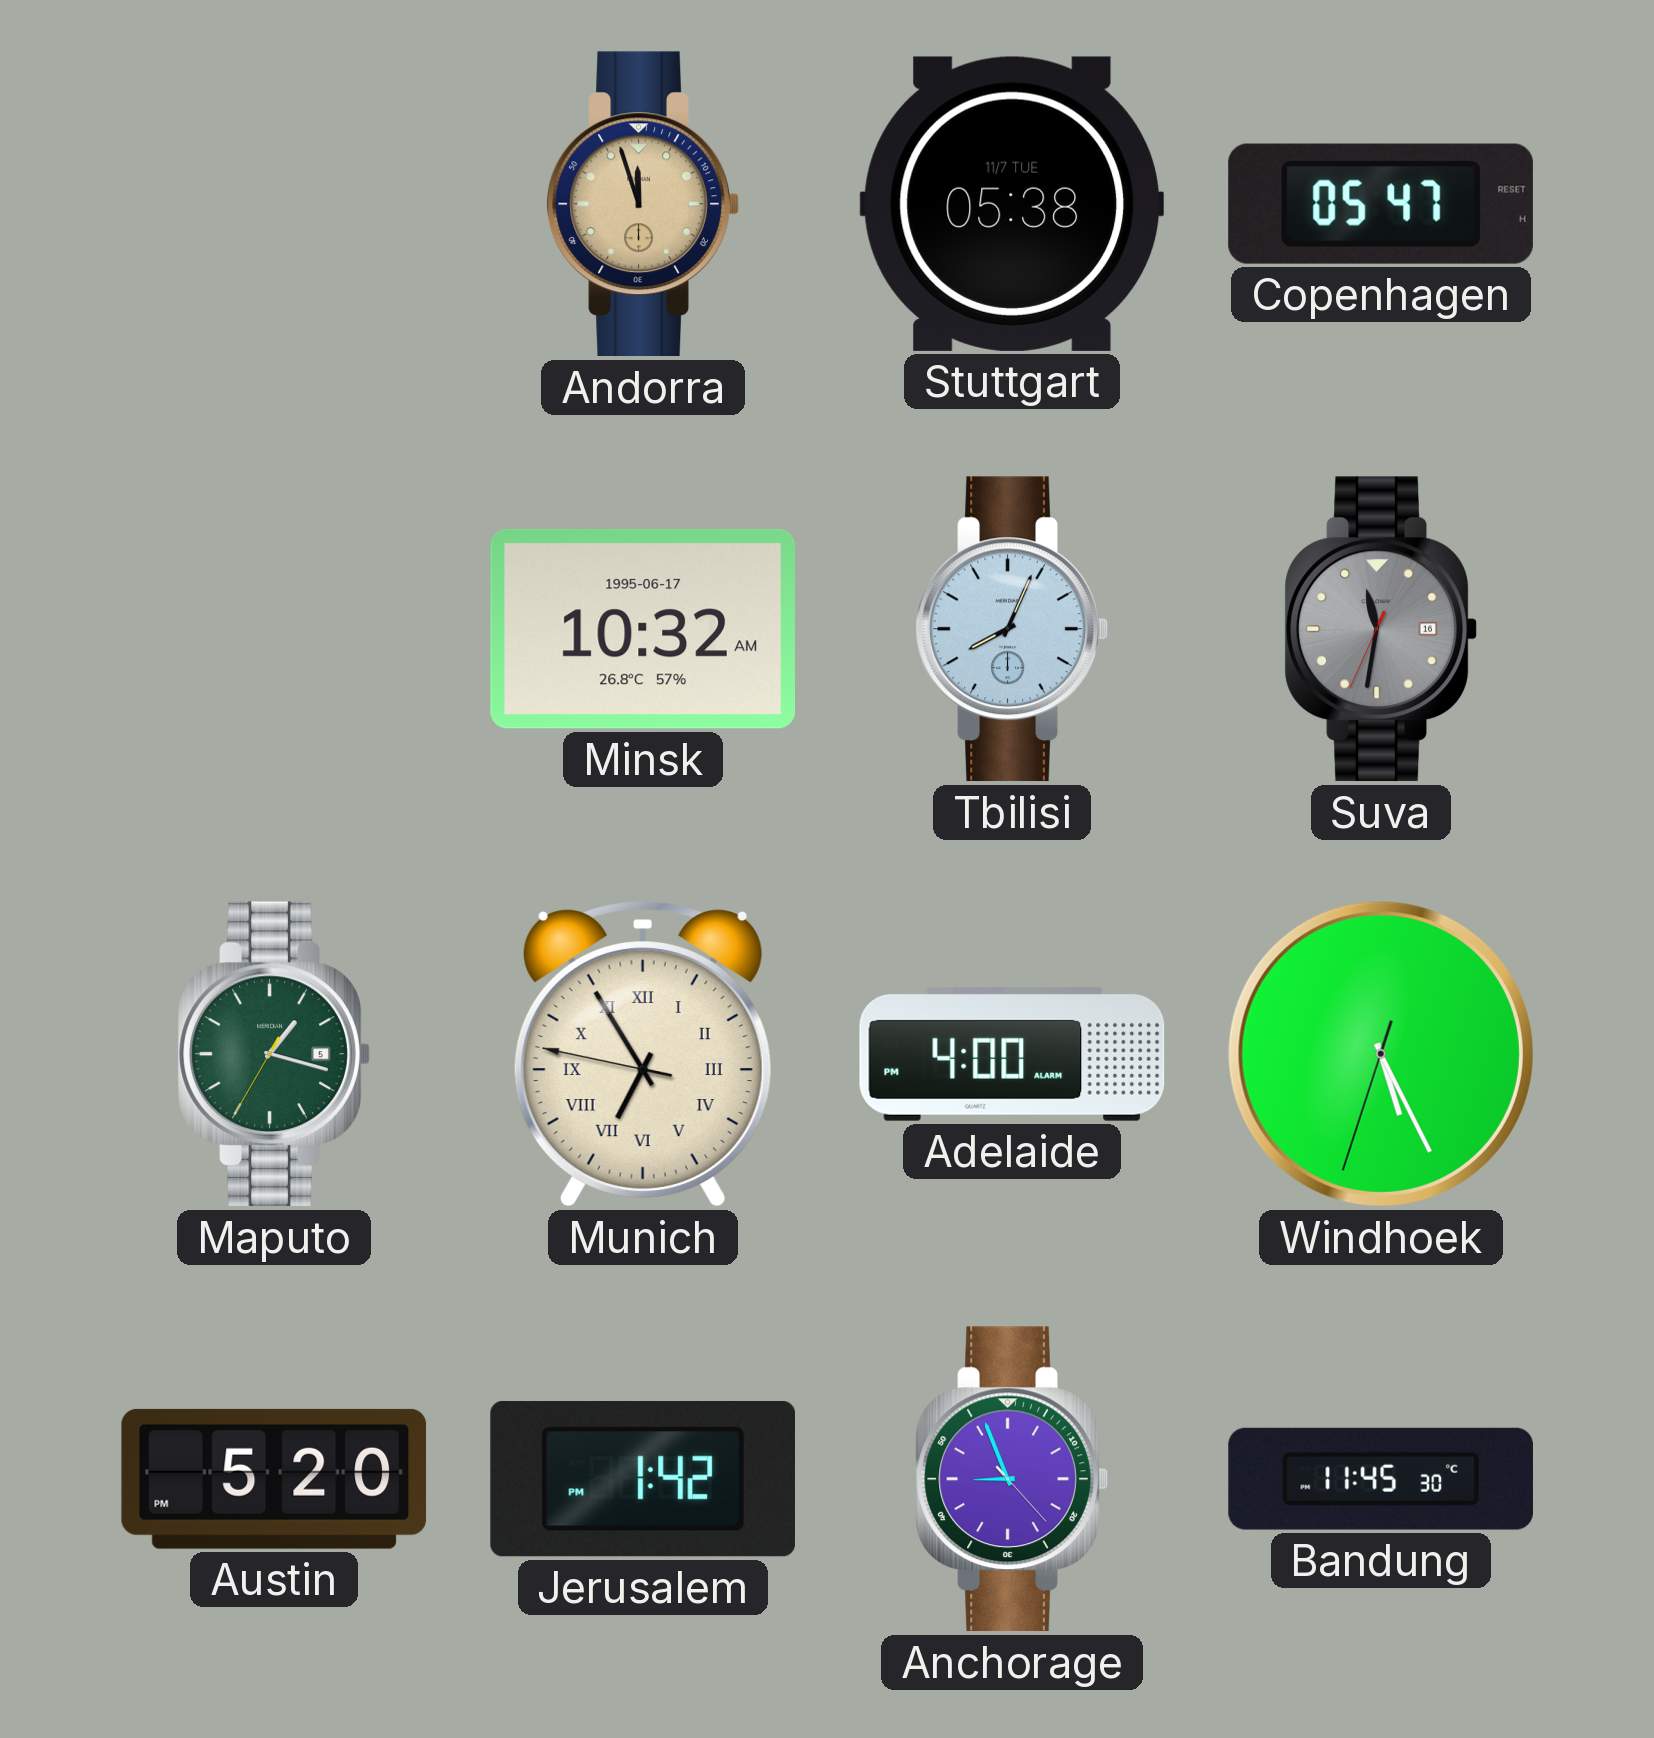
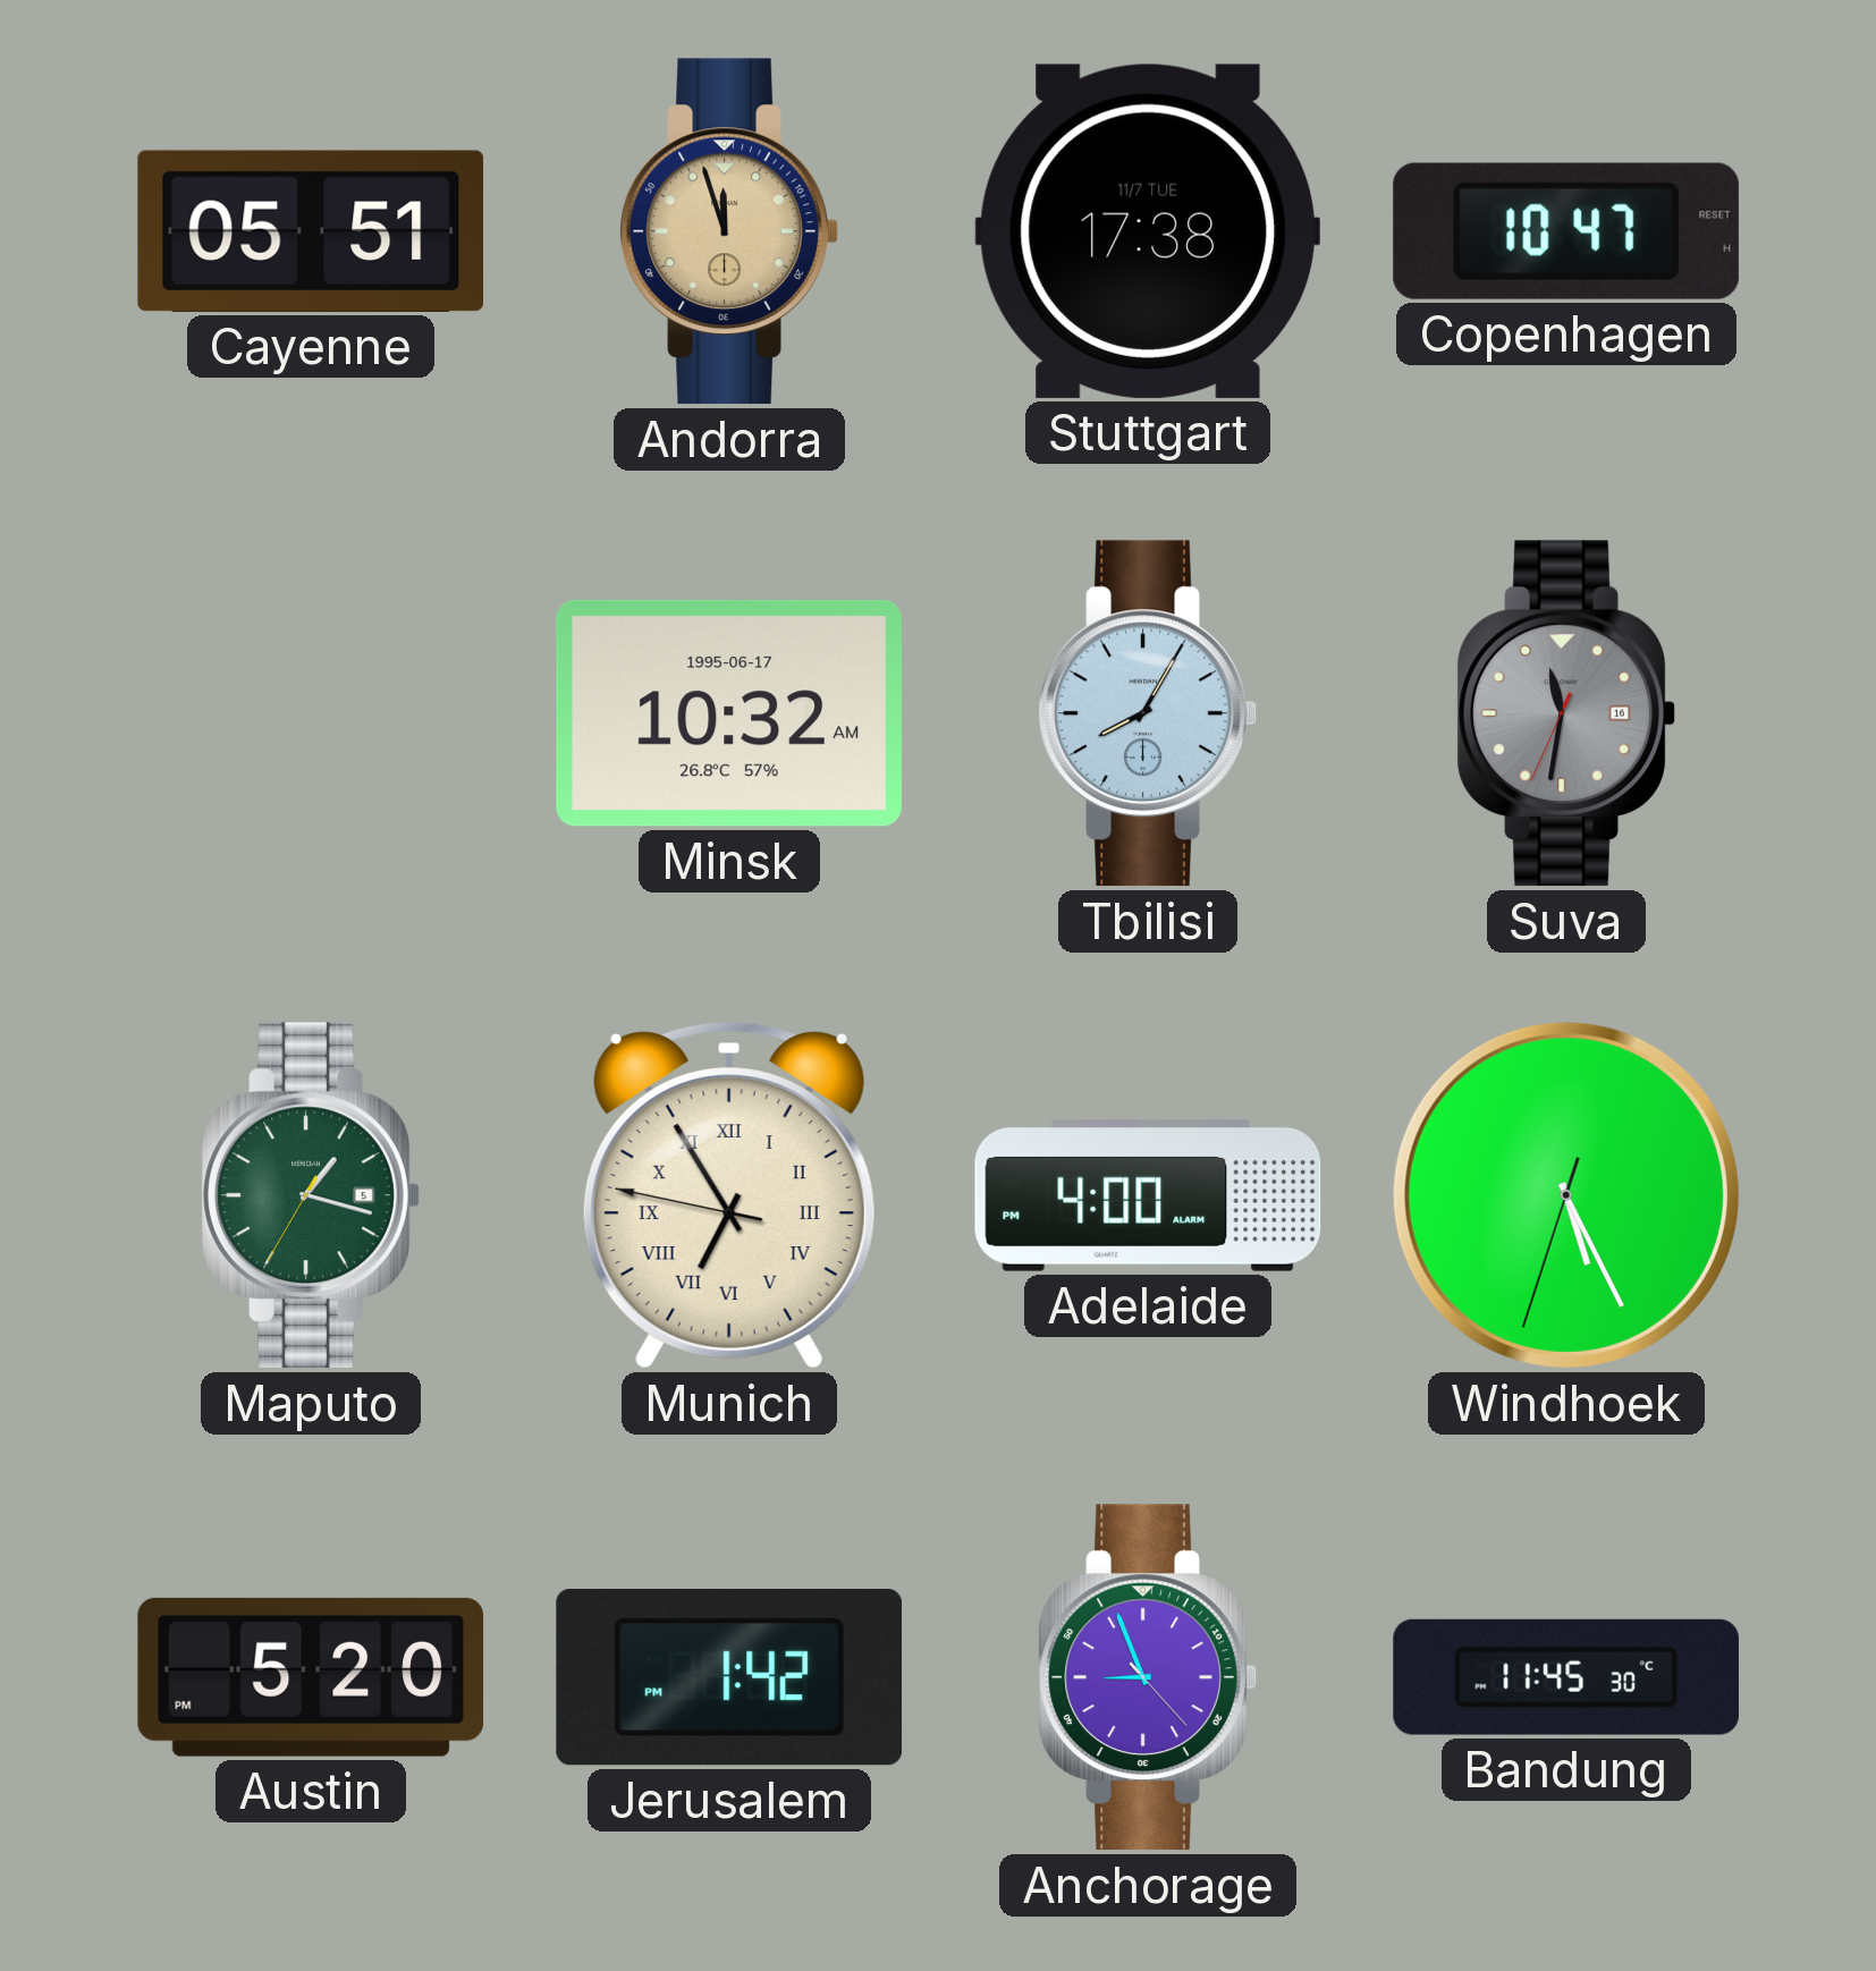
Cayenne: none -> 05:51 (311, 231)
Stuttgart: 05:38 -> 17:38 (1147, 231)
Copenhagen: 05:47 -> 10:47 (1566, 231)
Tbilisi: 8:04 -> 8:05 (1148, 713)
